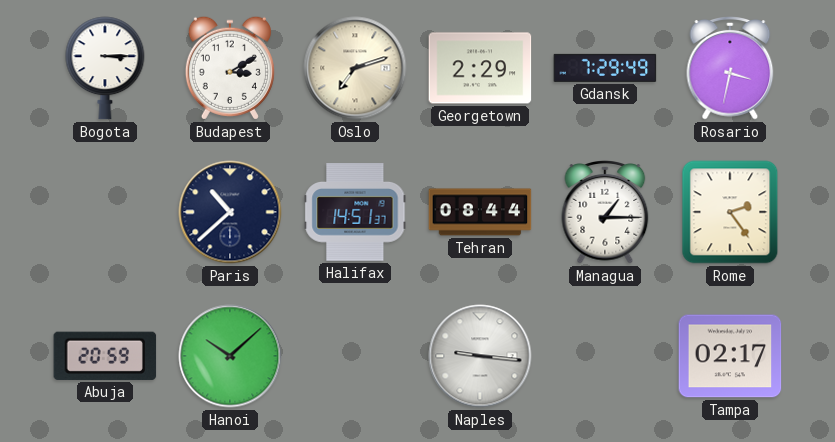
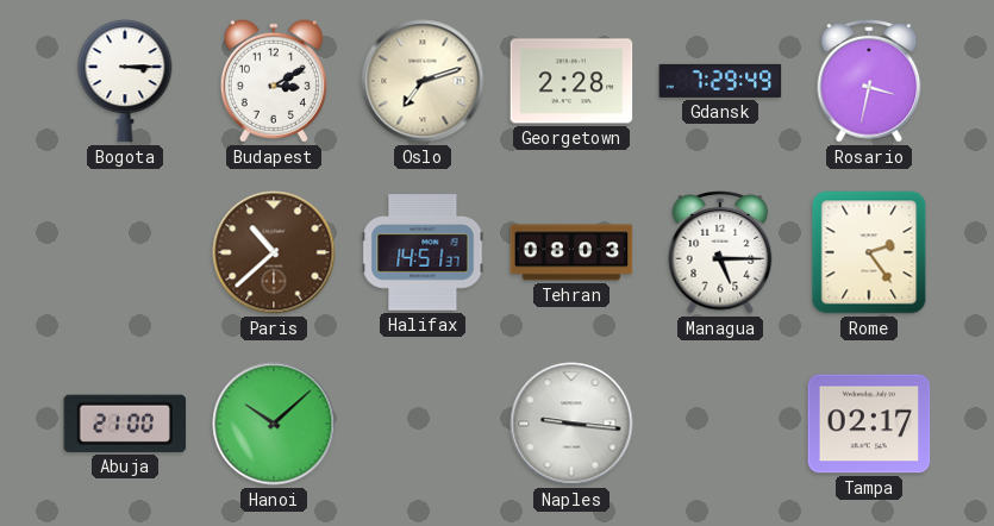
Georgetown: 2:29 -> 2:28 (571, 81)
Paris dial: navy -> brown (274, 252)
Tehran: 08:44 -> 08:03 (571, 252)
Managua: 1:15 -> 5:15 (720, 253)
Abuja: 20:59 -> 21:00 (125, 424)
